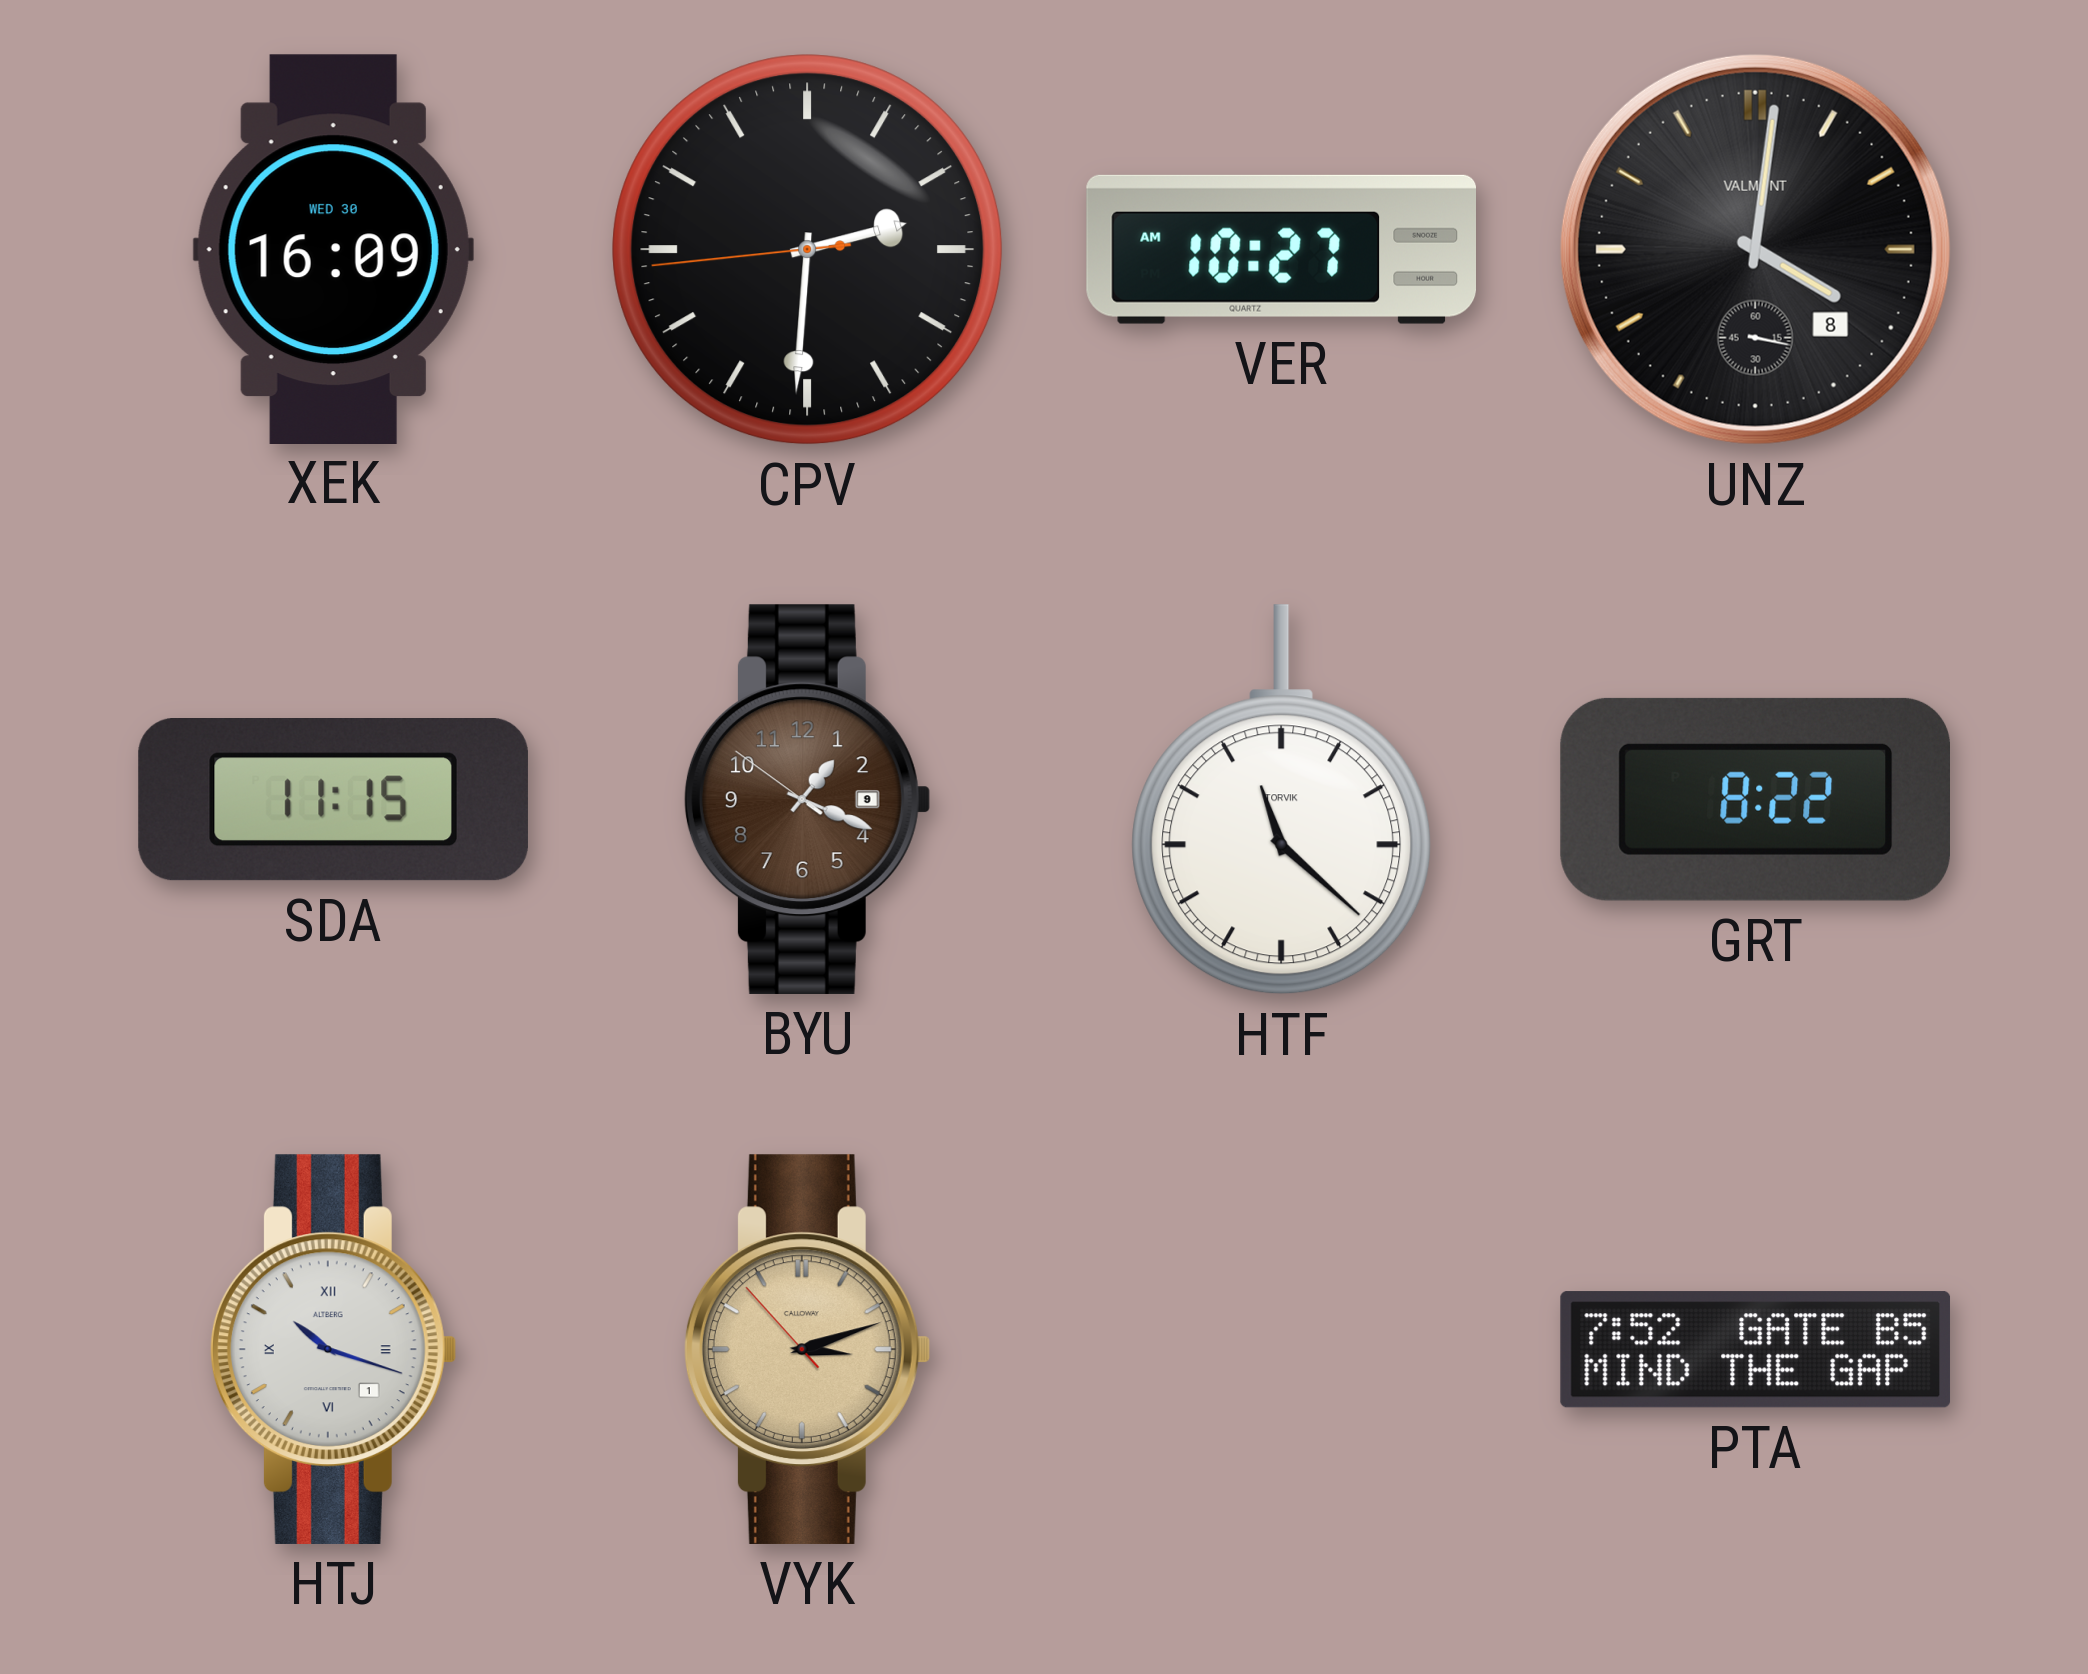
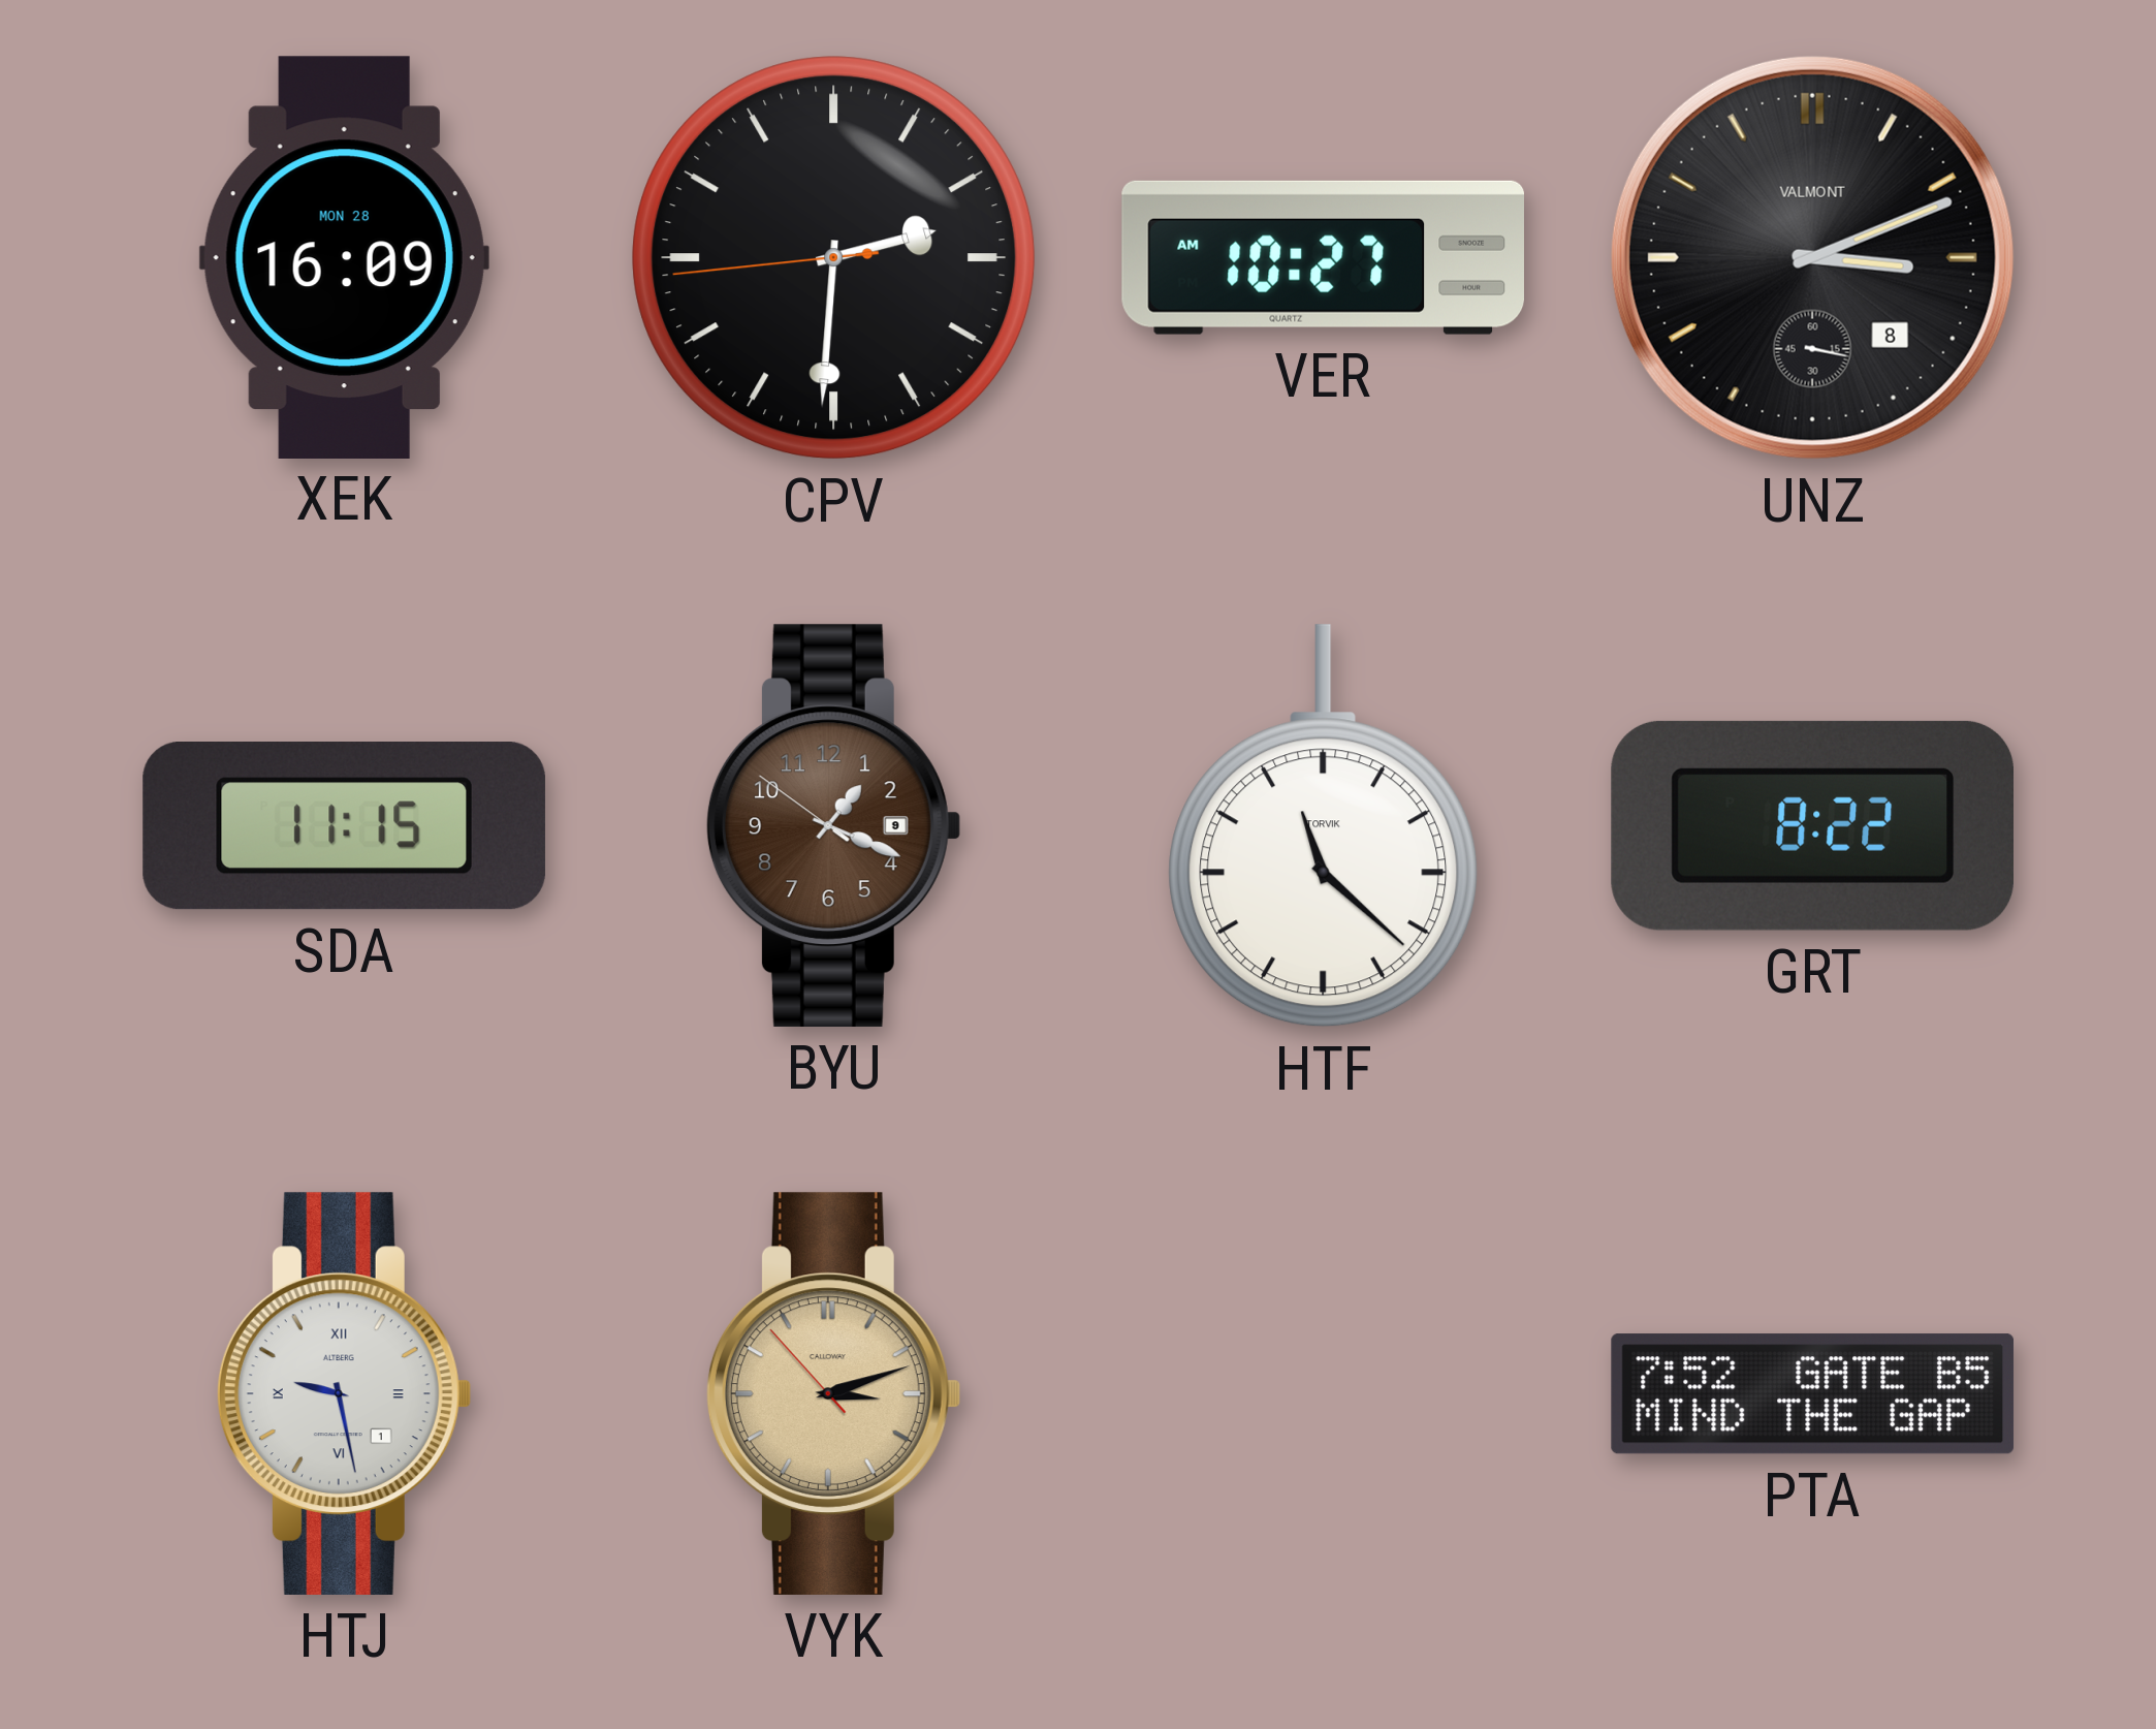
XEK date: WED 30 -> MON 28 (344, 257)
UNZ: 4:01 -> 3:11 (1812, 257)
HTJ: 10:18 -> 9:28 (344, 1393)
